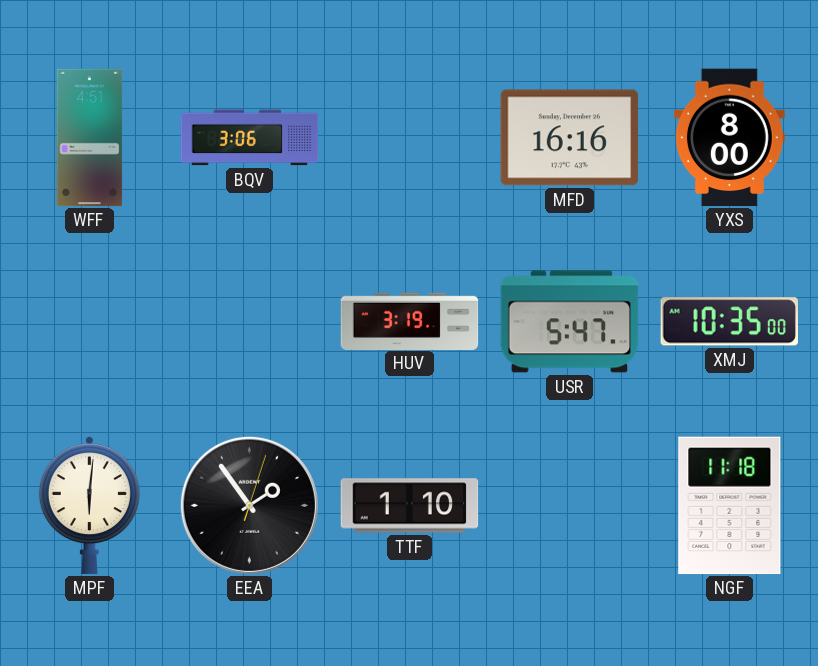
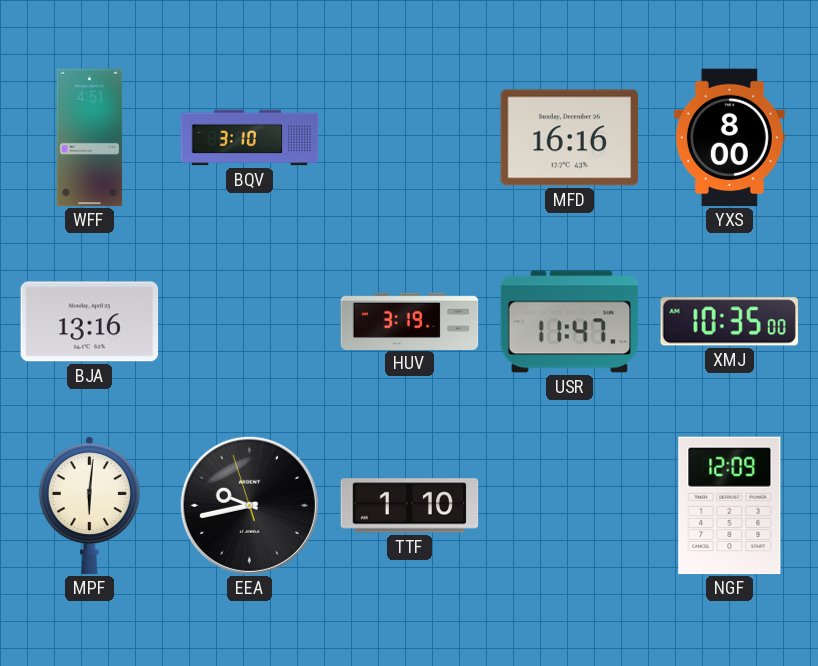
BQV: 3:06 -> 3:10 (250, 138)
BJA: none -> 13:16 (90, 322)
USR: 5:47 -> 11:47 (570, 322)
EEA: 1:54 -> 9:42 (249, 505)
NGF: 11:18 -> 12:09 (730, 506)
